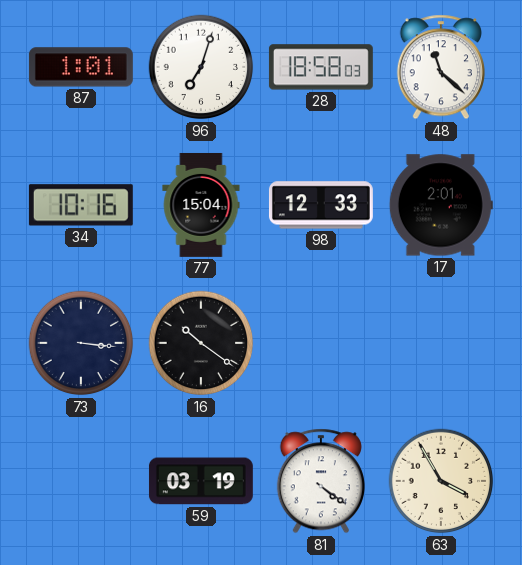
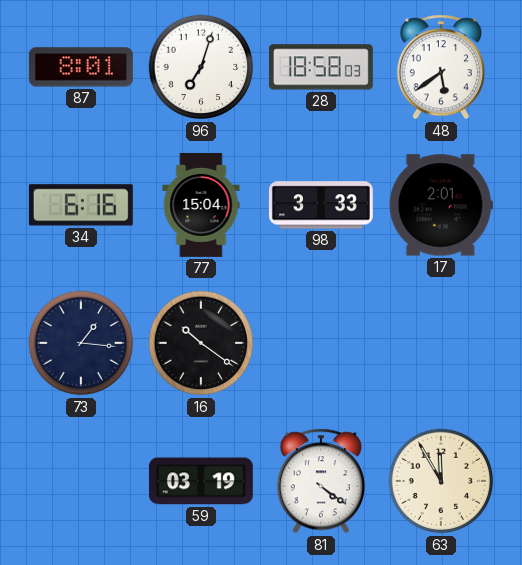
87: 1:01 -> 8:01 (81, 67)
48: 11:22 -> 5:39 (441, 67)
34: 10:16 -> 6:16 (81, 205)
98: 12:33 -> 3:33 (321, 205)
73: 3:16 -> 1:16 (81, 343)
63: 3:55 -> 11:55 (441, 481)
